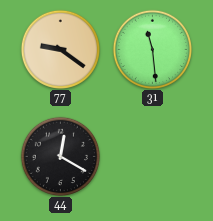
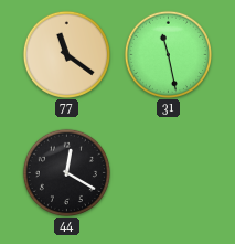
77: 9:21 -> 11:21 (66, 54)
31: 11:29 -> 11:28 (168, 54)
